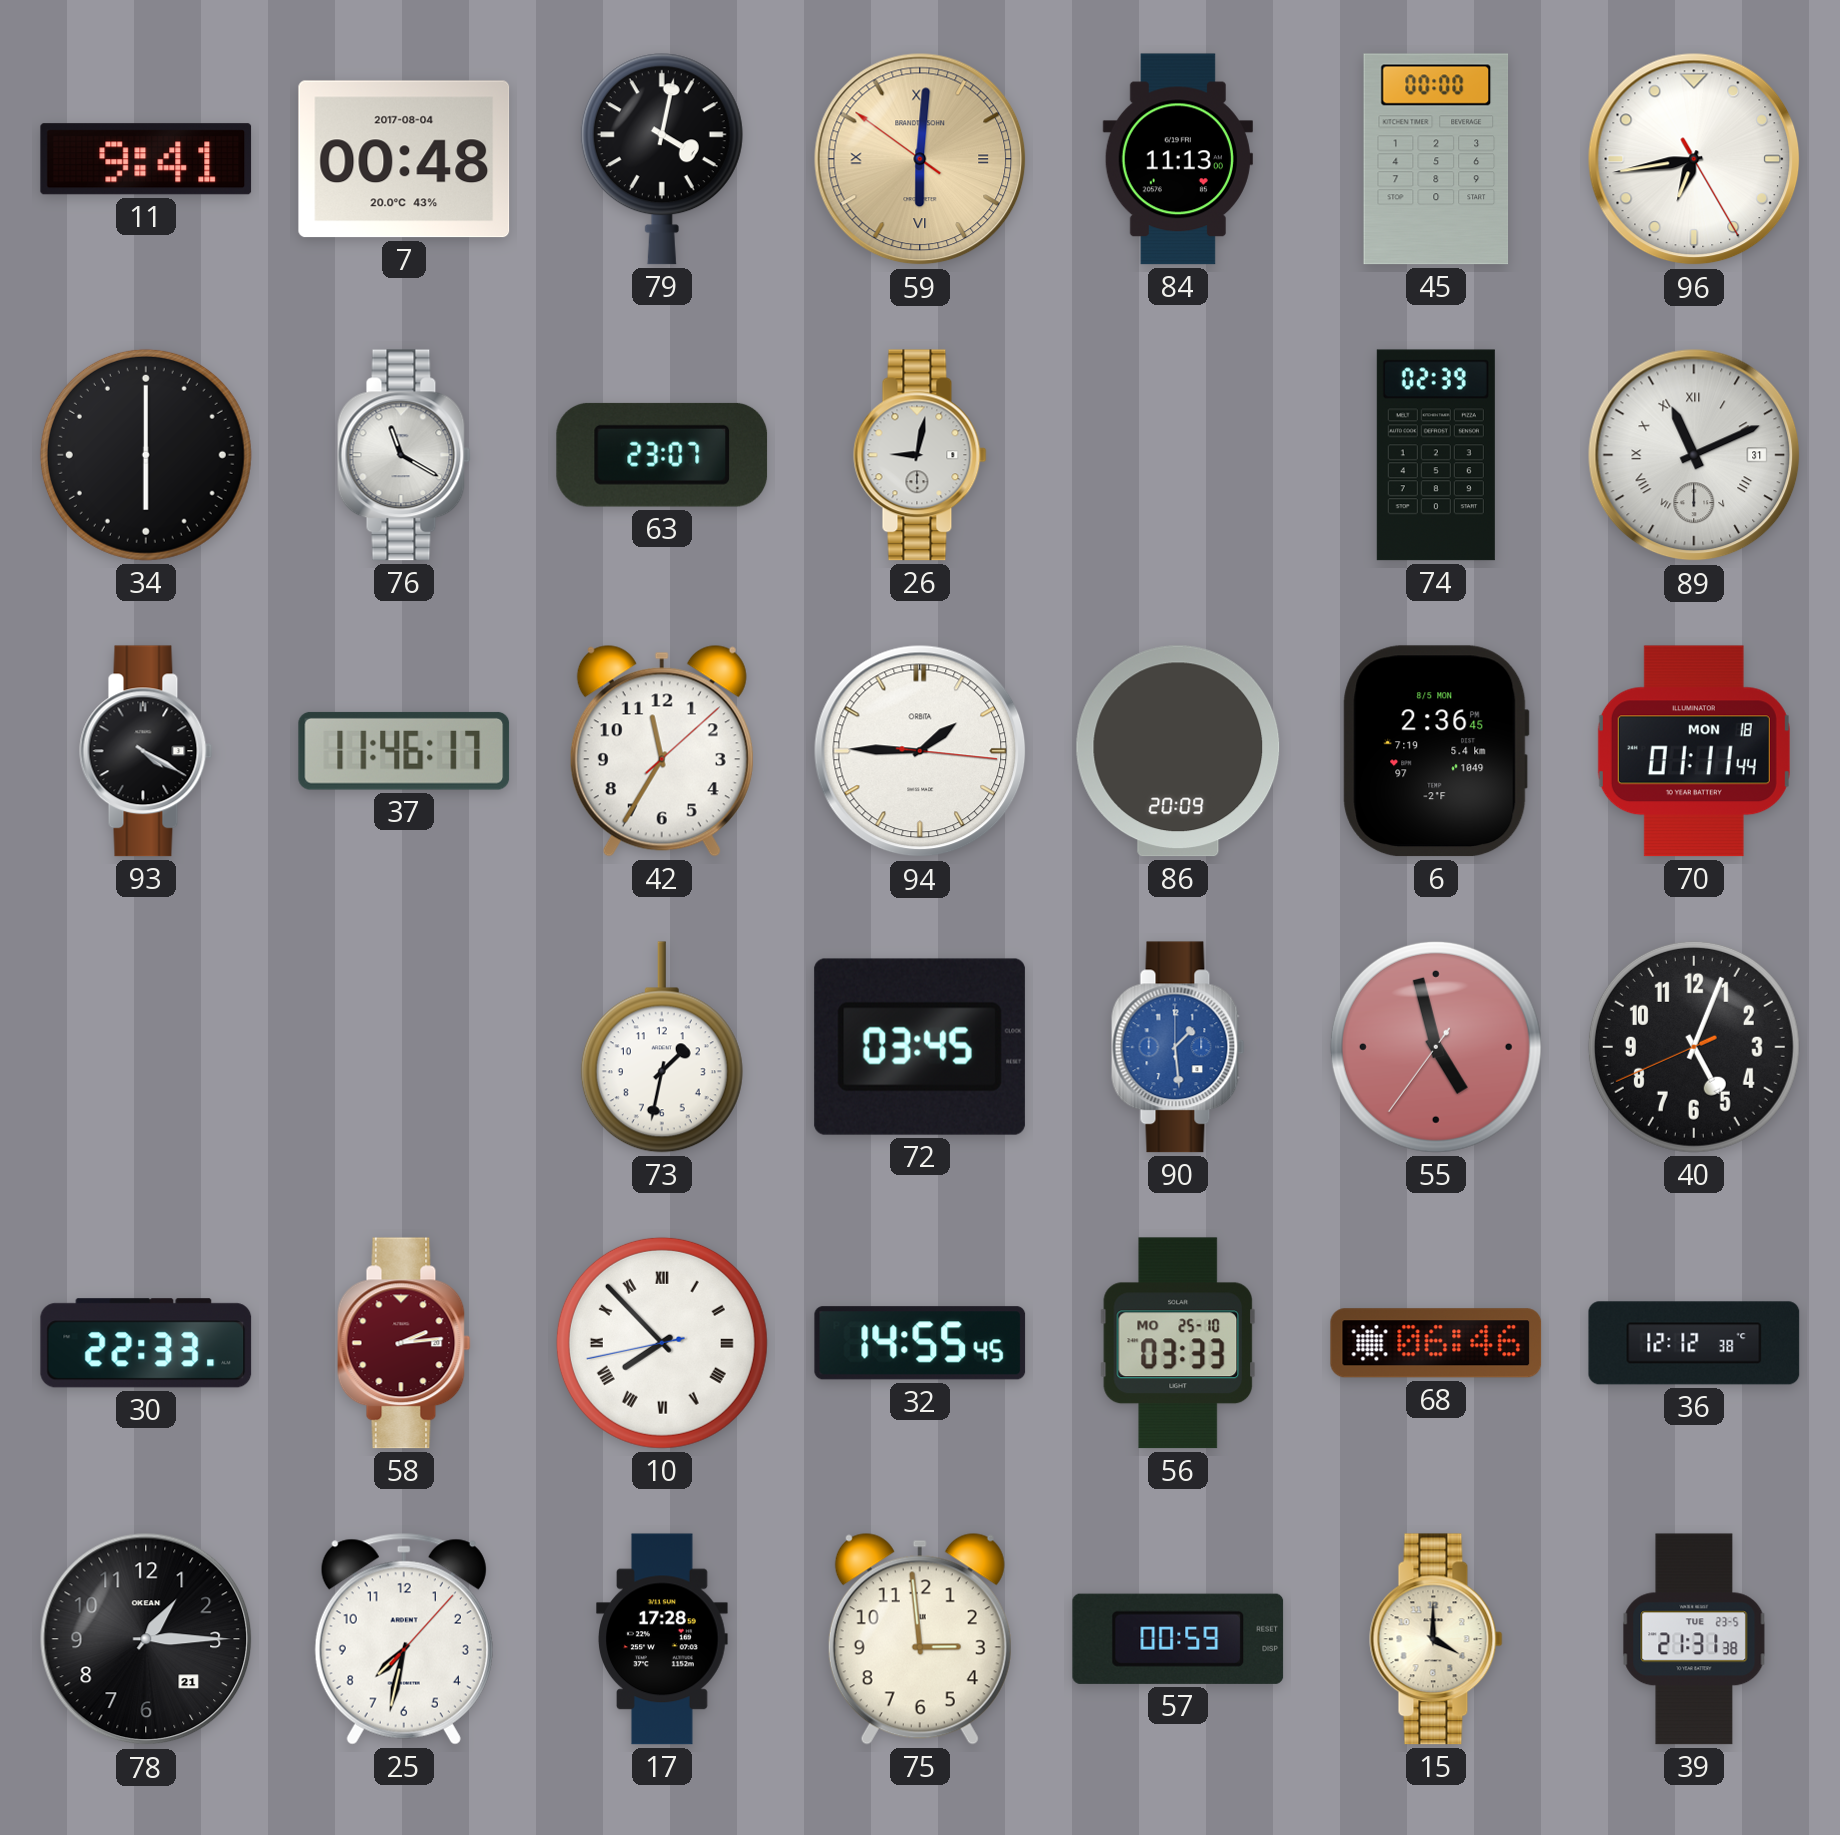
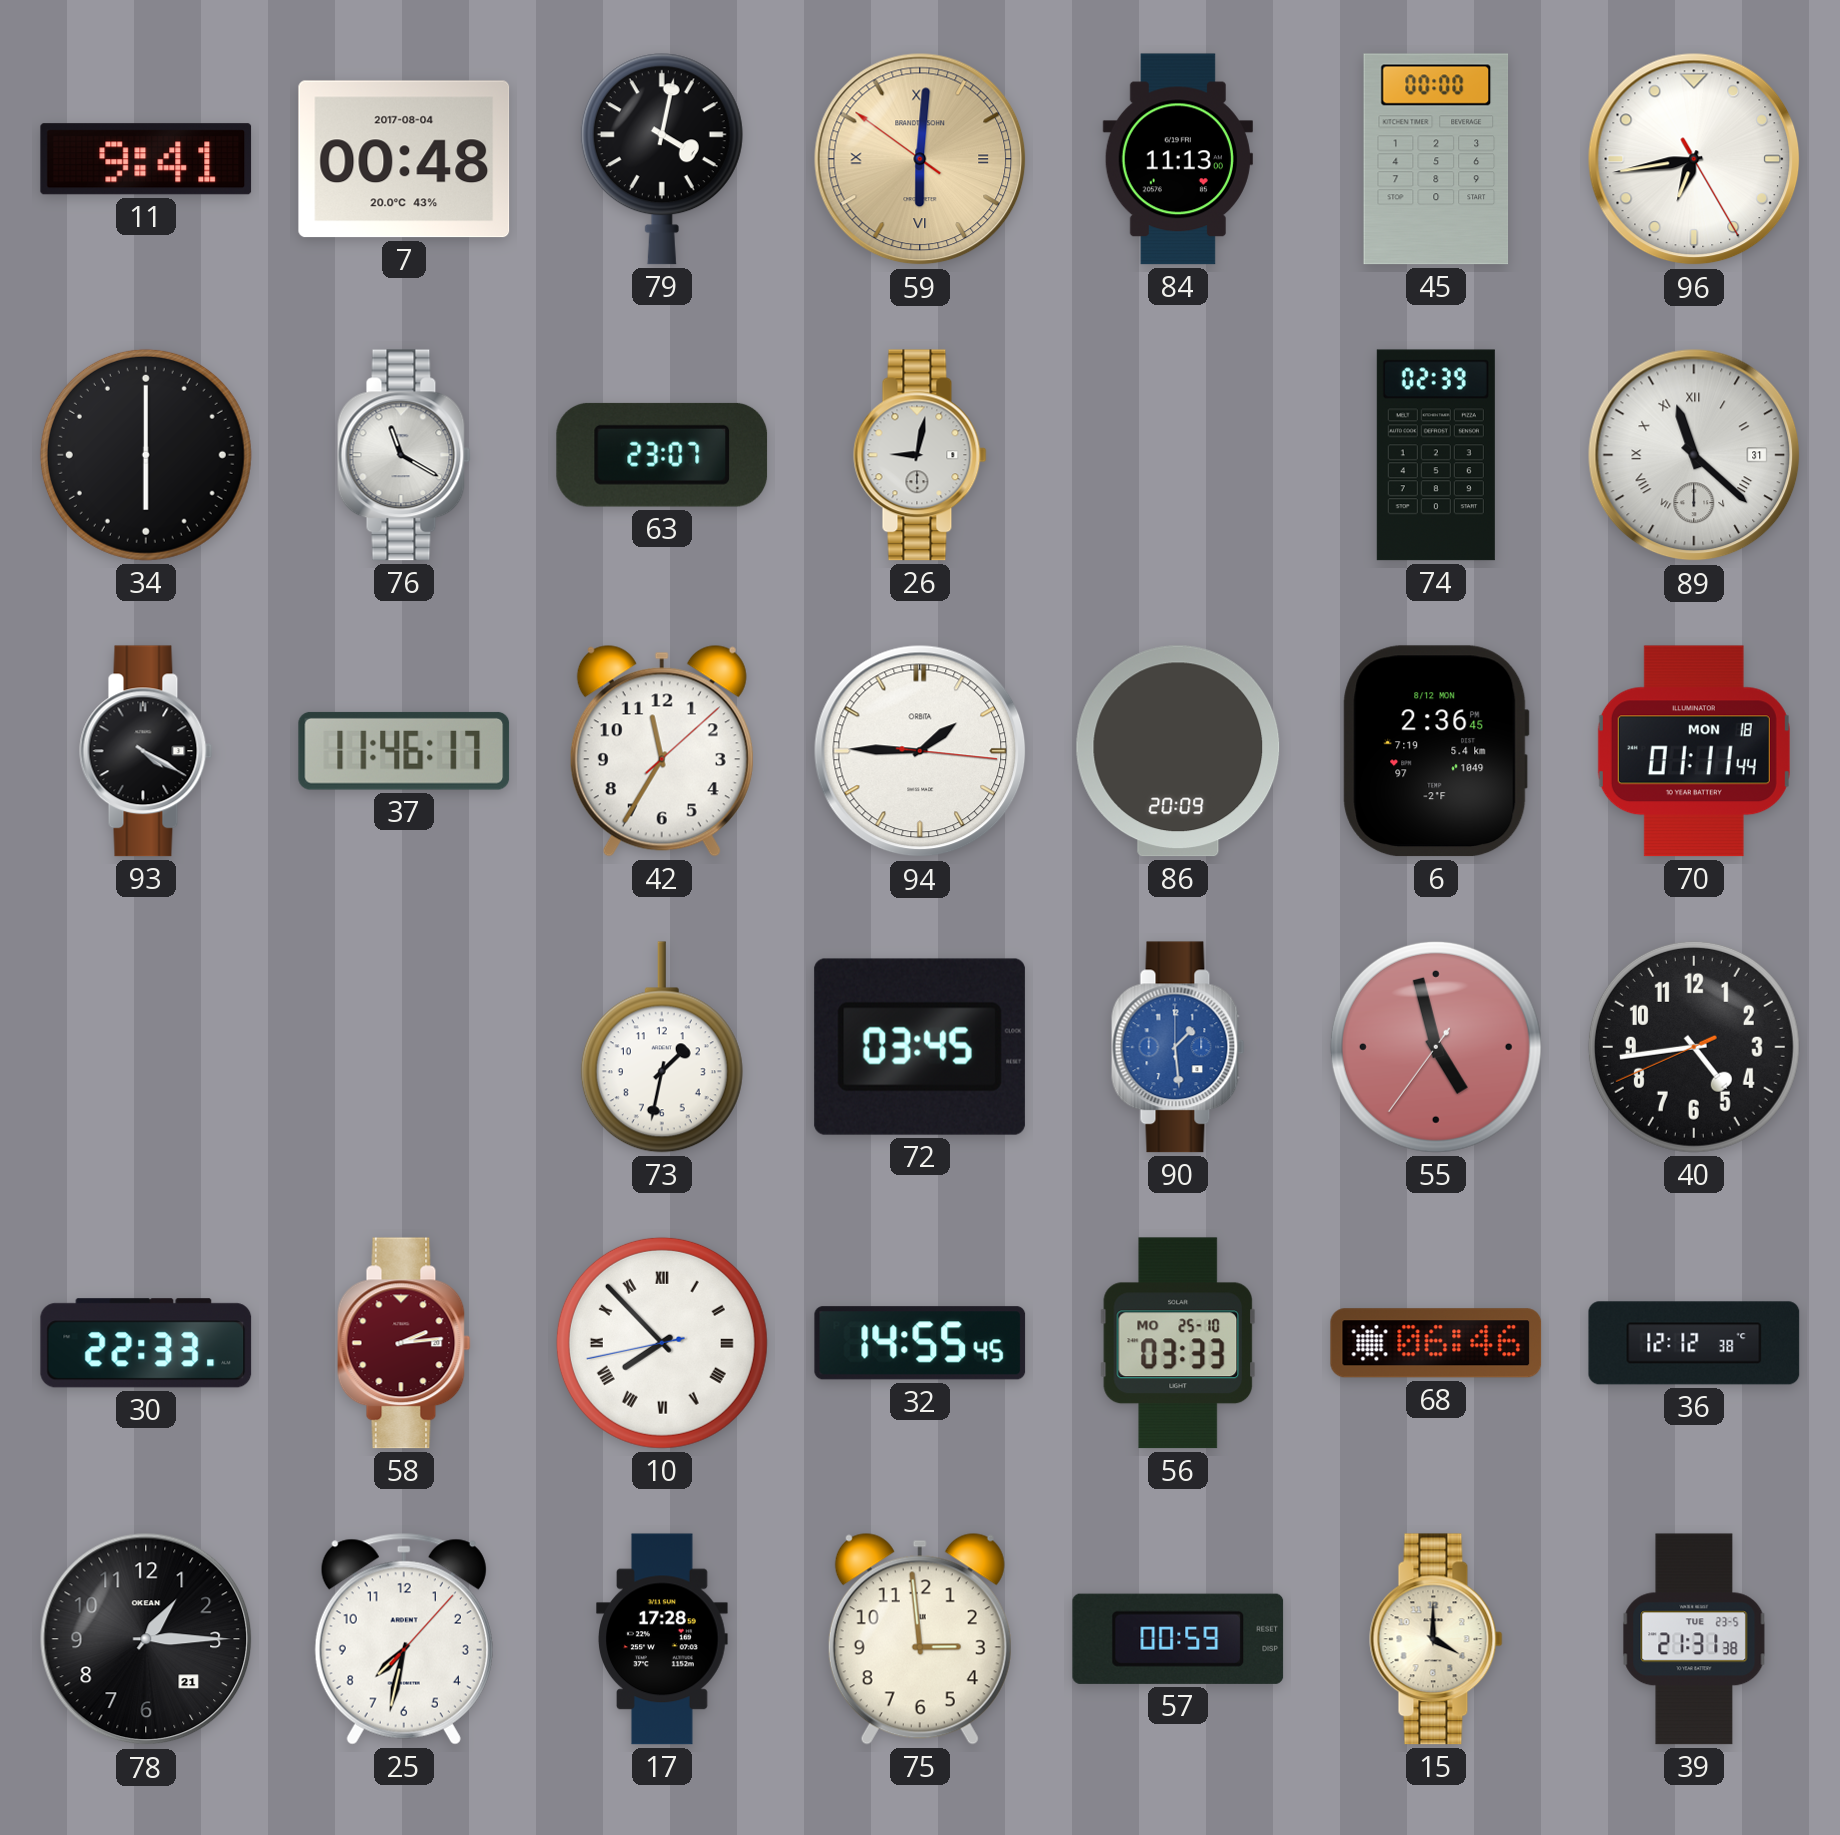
89: 11:11 -> 11:22 (1694, 455)
6 date: 8/5 MON -> 8/12 MON (1436, 751)
40: 5:03 -> 4:43 (1694, 1047)
